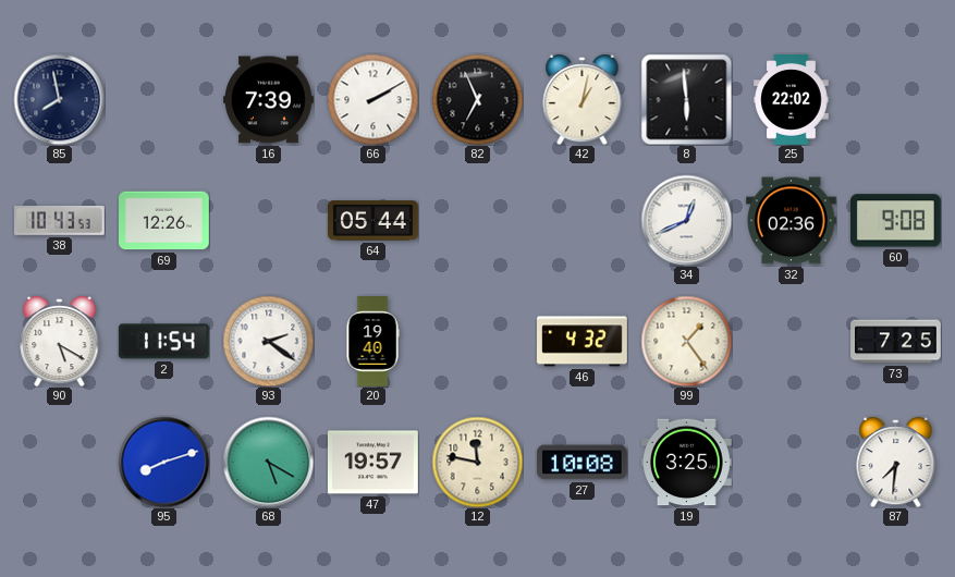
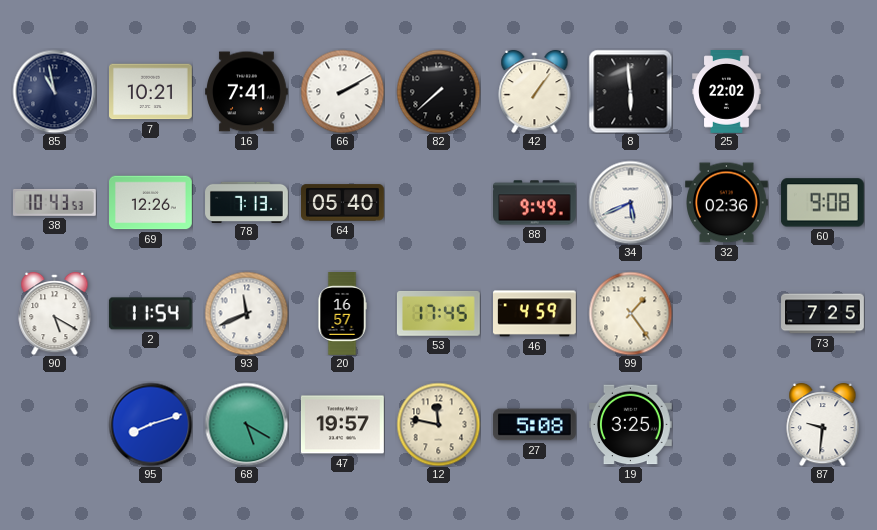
85: 7:58 -> 10:58 (54, 91)
7: none -> 10:21 (151, 92)
16: 7:39 -> 7:41 (247, 92)
82: 6:56 -> 7:38 (438, 91)
42: 1:02 -> 1:06 (535, 91)
78: none -> 7:13 (247, 202)
64: 05:44 -> 05:40 (343, 203)
88: none -> 9:49 (535, 203)
34: 12:41 -> 5:41 (630, 202)
93: 2:21 -> 11:41 (246, 313)
20: 19:40 -> 16:57 (342, 314)
53: none -> 17:45 (438, 313)
46: 4:32 -> 4:59 (535, 314)
27: 10:08 -> 5:08 (534, 425)
87: 7:31 -> 9:31 (823, 424)
